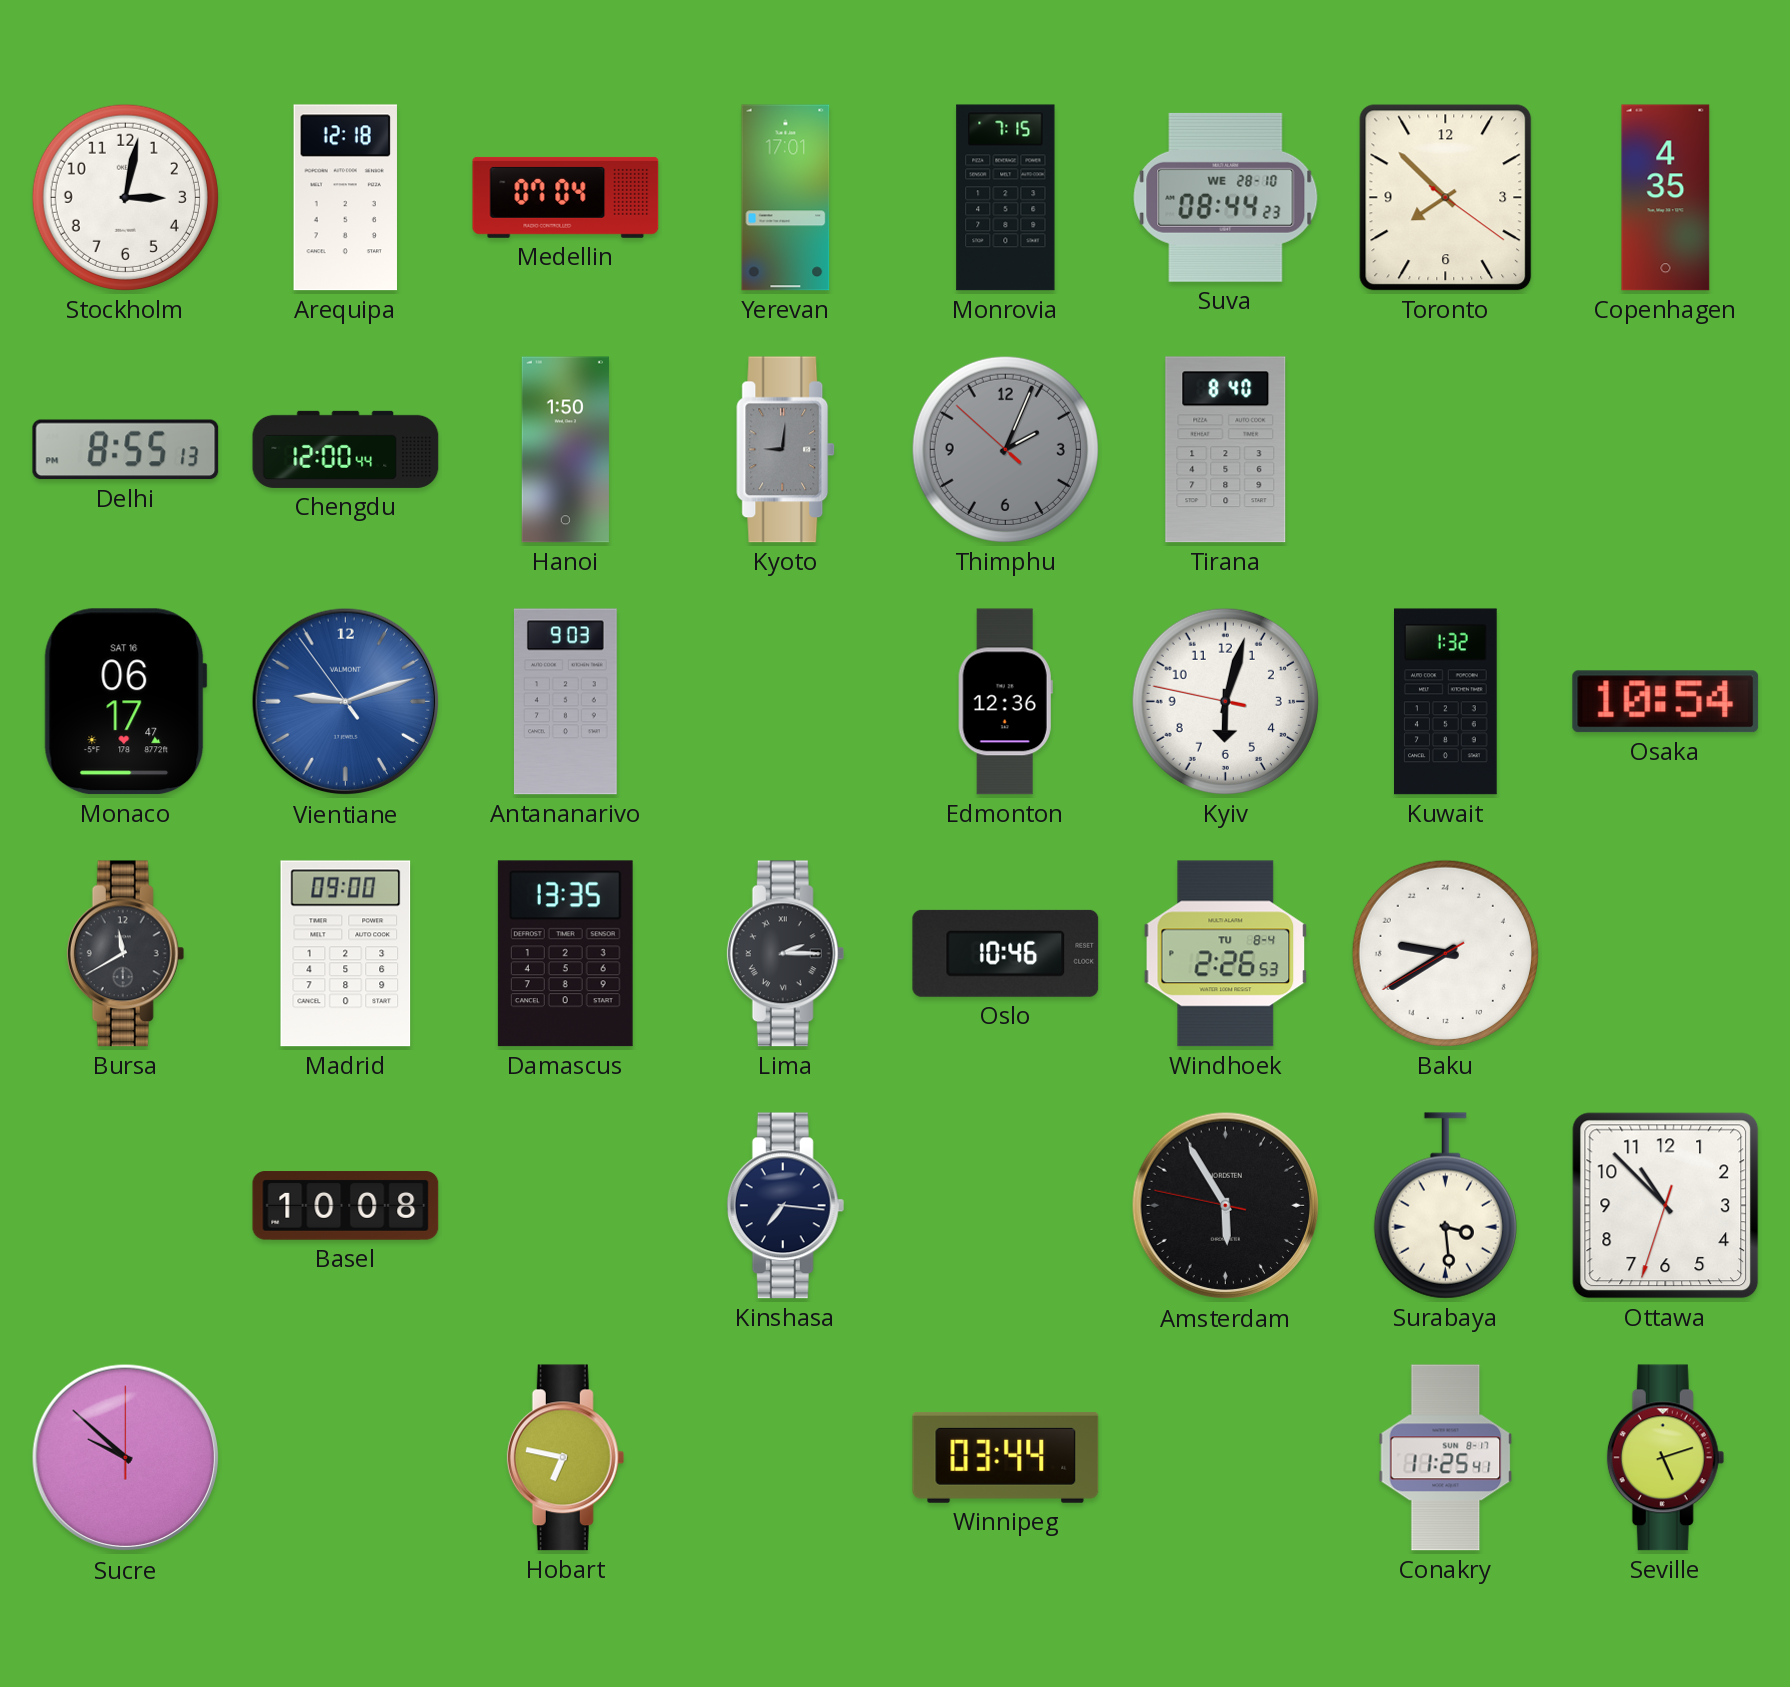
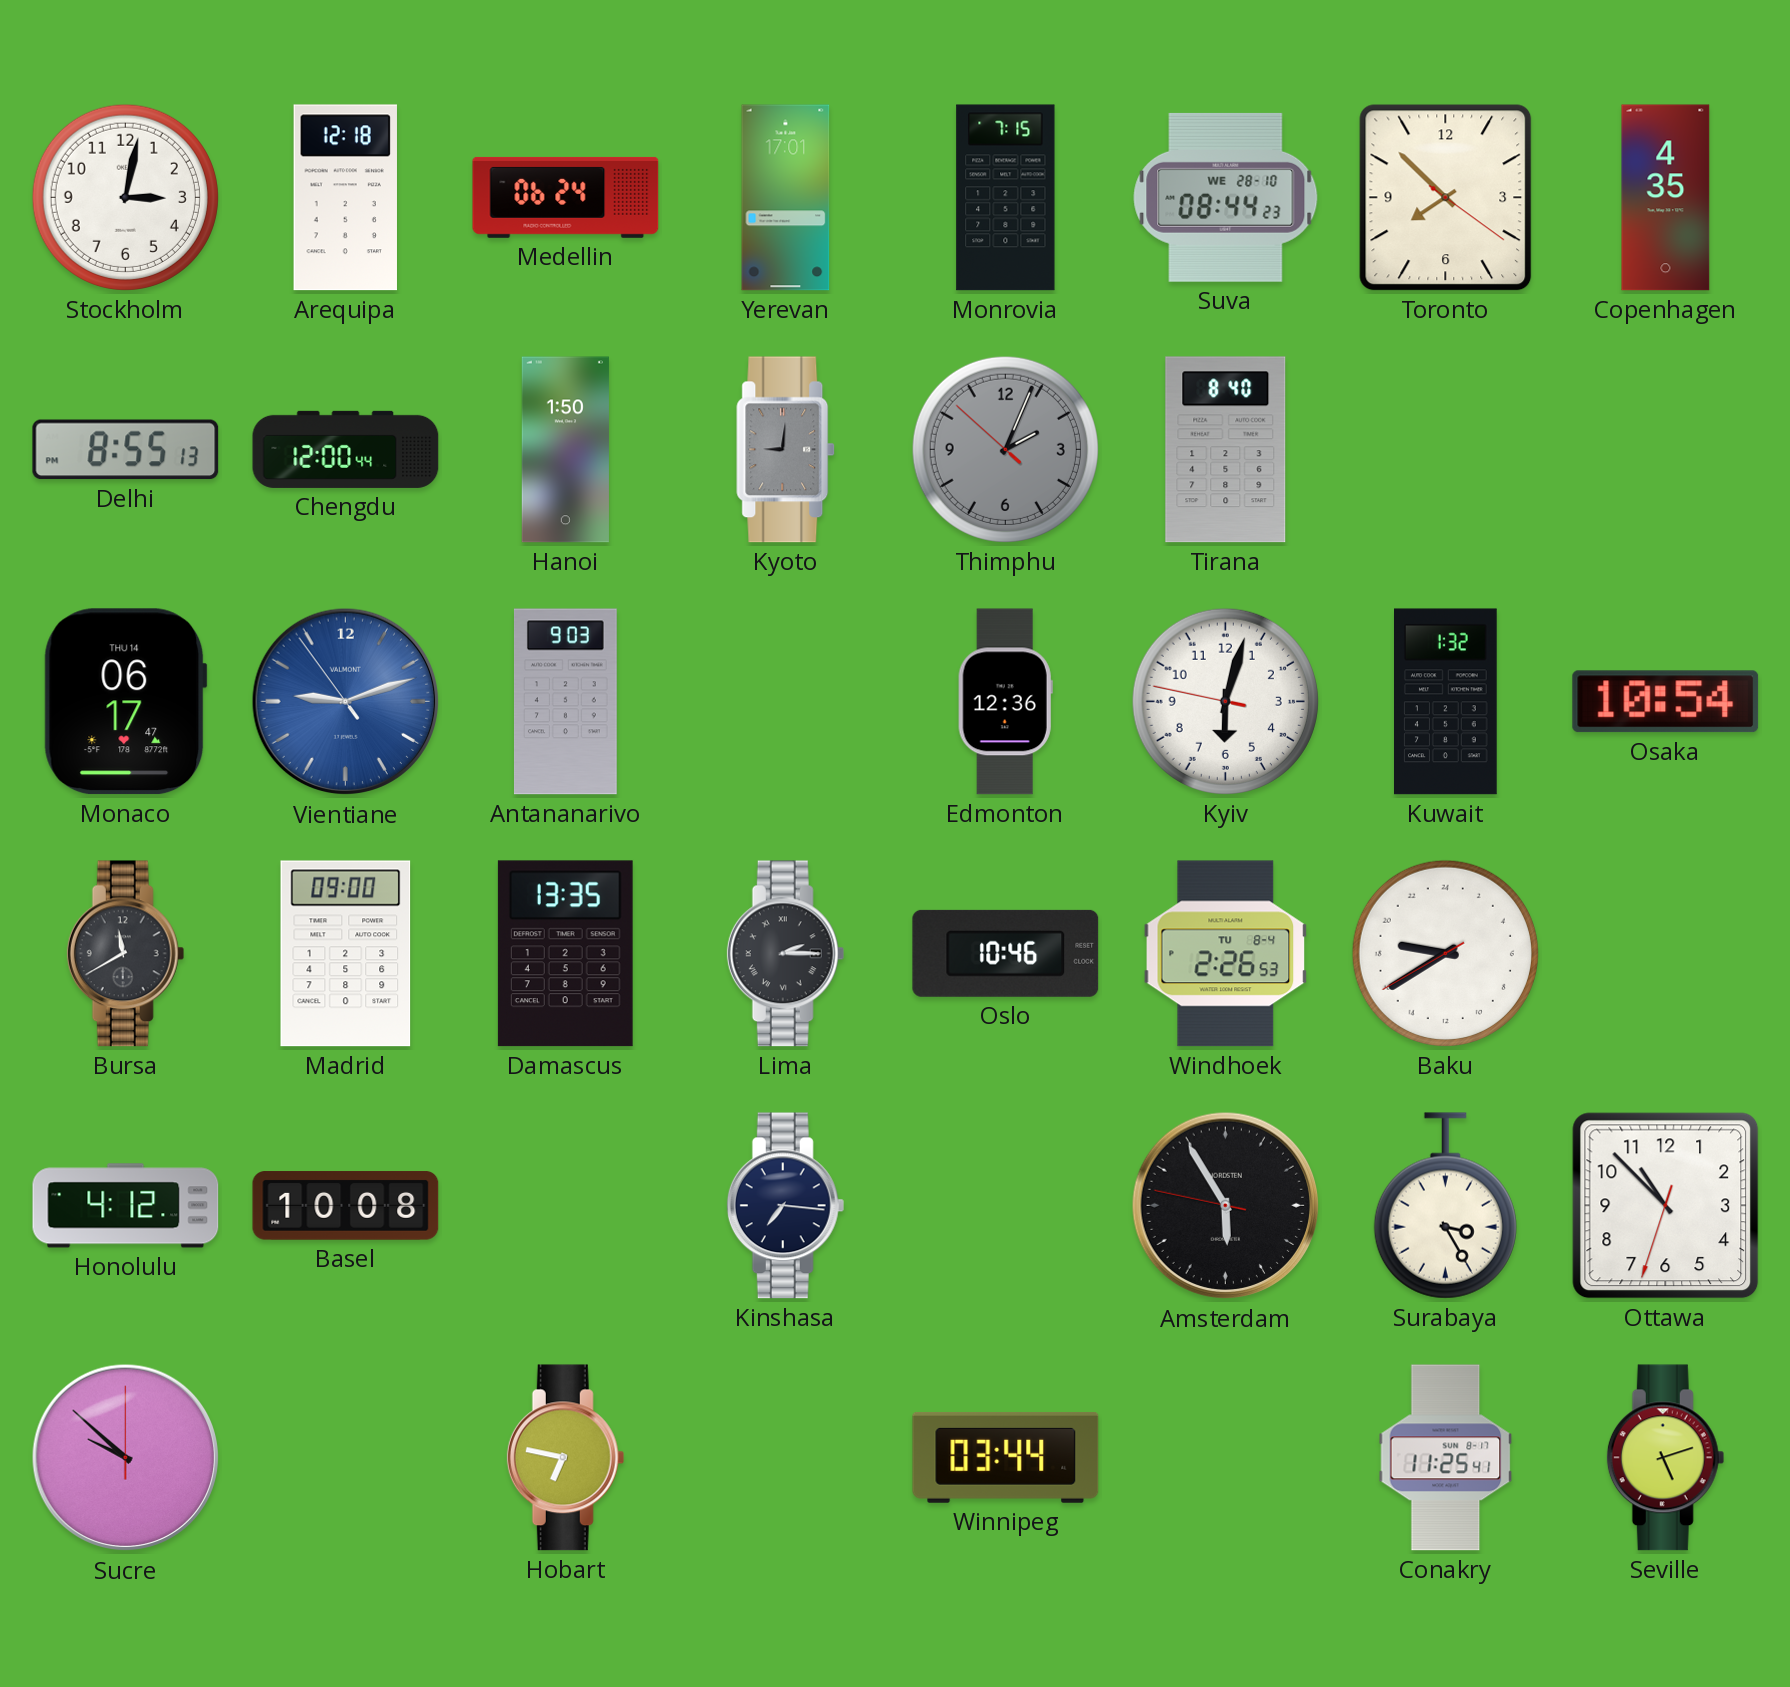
Medellin: 07:04 -> 06:24 (566, 197)
Monaco date: SAT 16 -> THU 14 (125, 702)
Honolulu: none -> 4:12 (126, 1206)
Surabaya: 3:29 -> 3:25 (1445, 1206)
